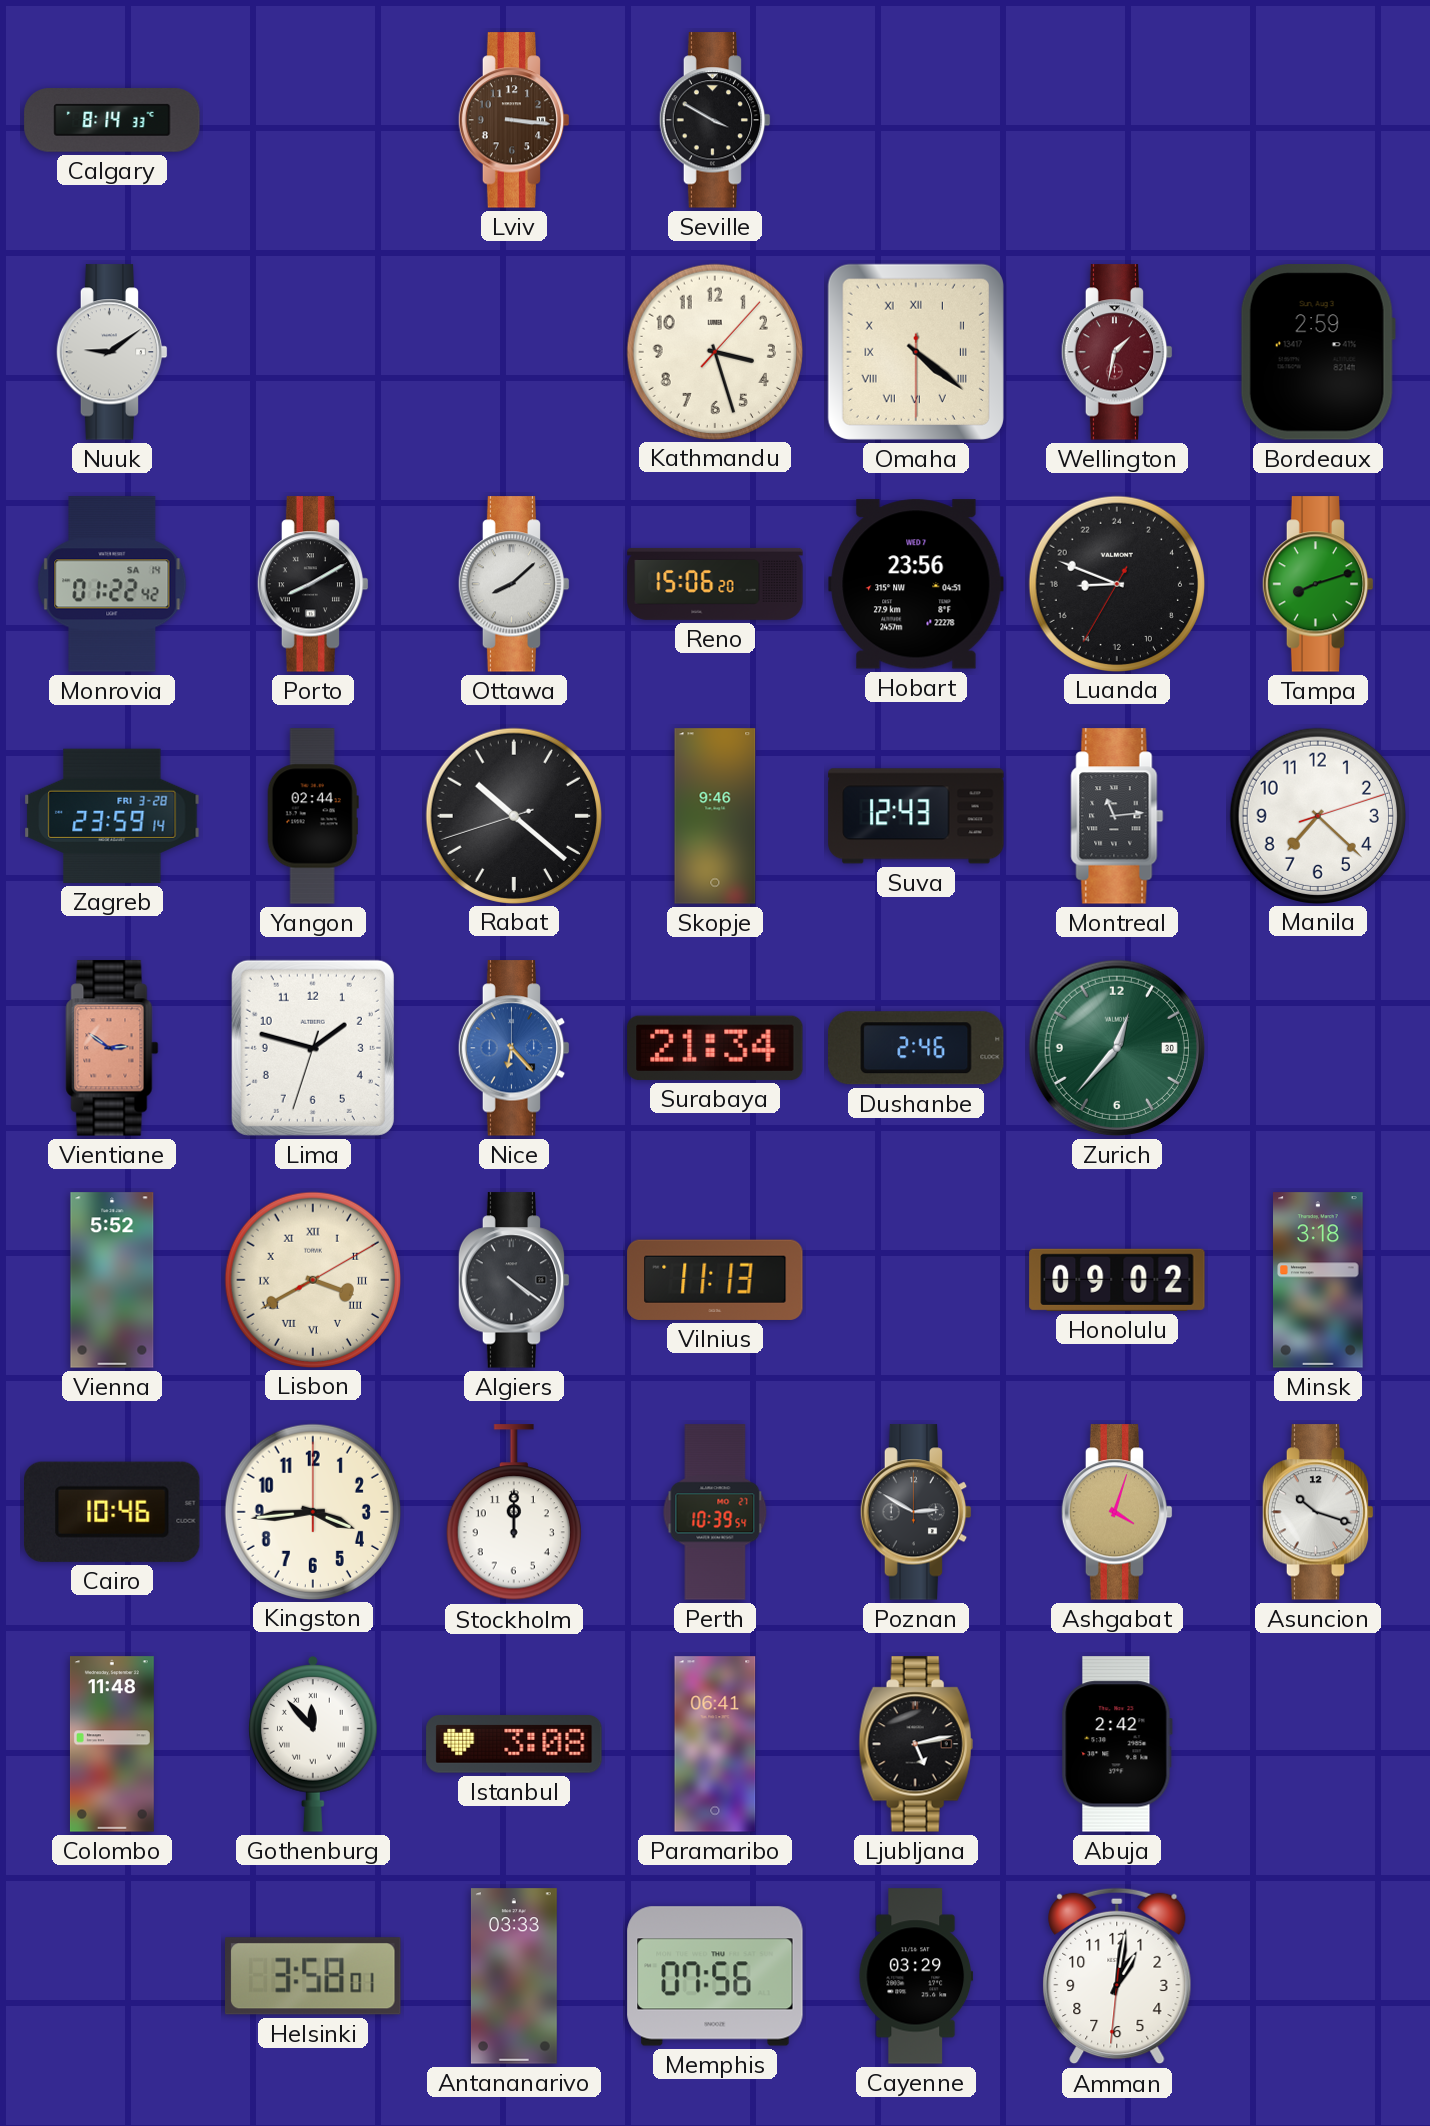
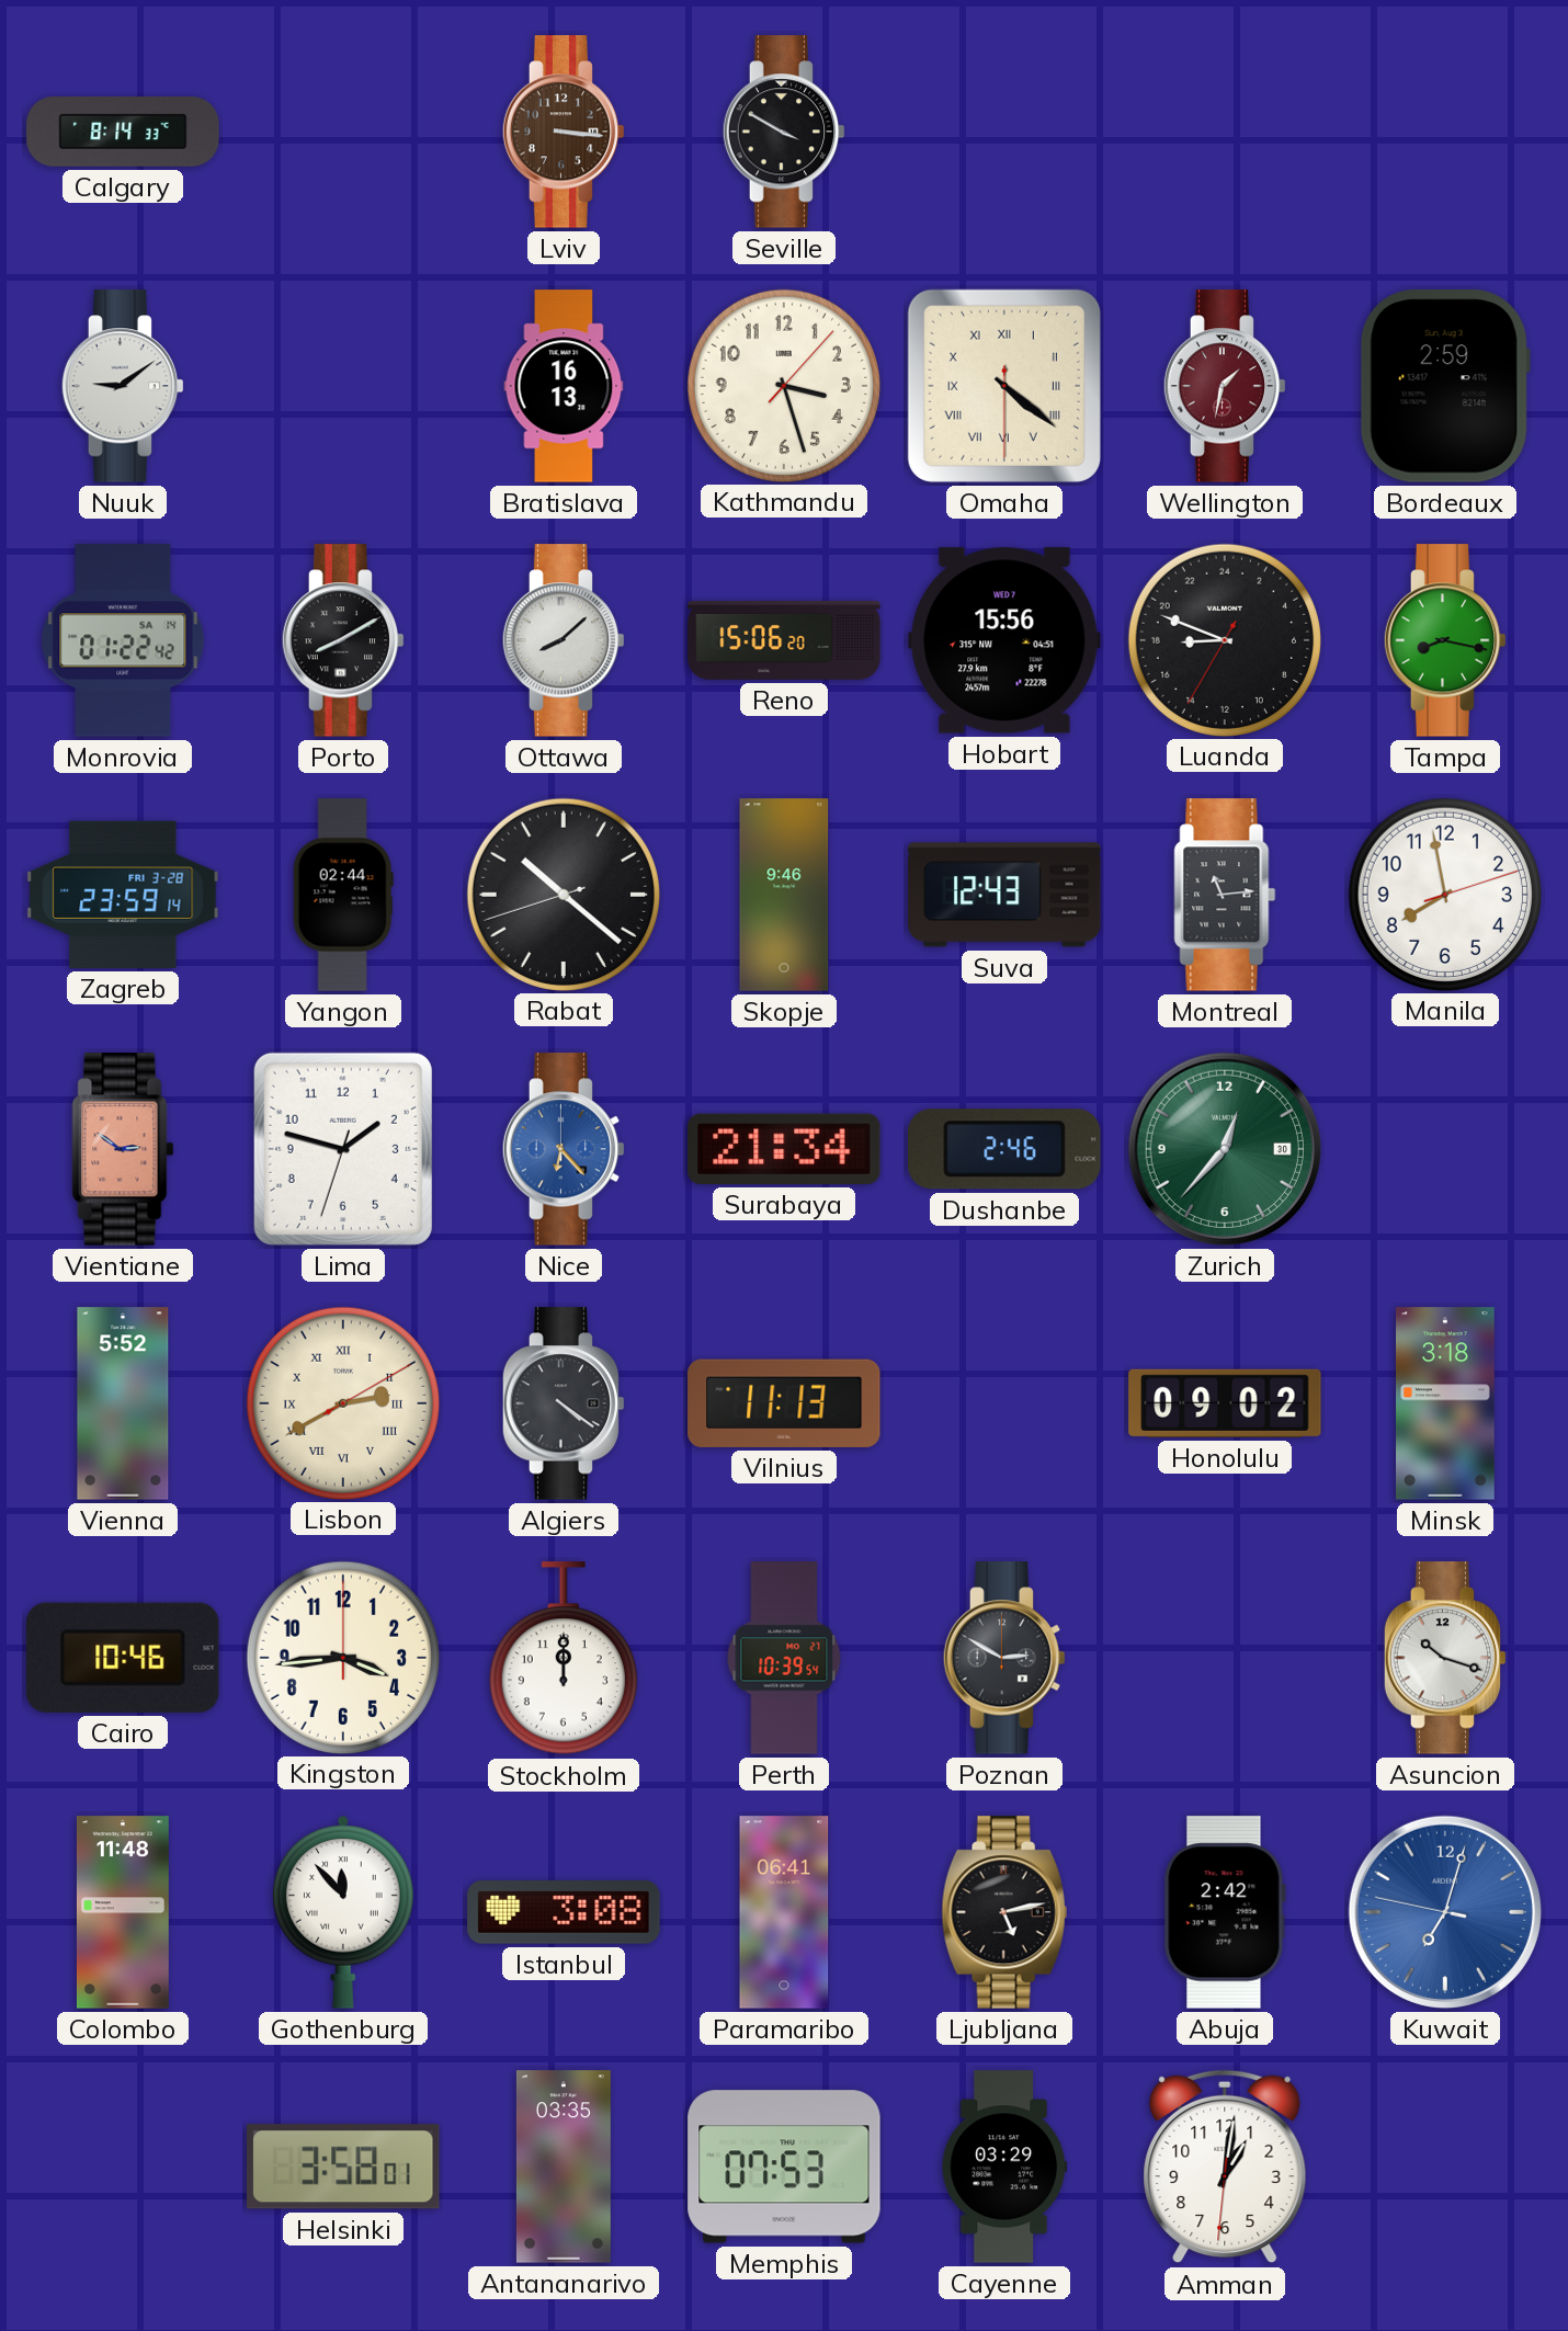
Bratislava: none -> 16:13 (564, 386)
Hobart: 23:56 -> 15:56 (1004, 640)
Tampa: 8:12 -> 8:17 (1445, 640)
Manila: 7:22 -> 7:58 (1444, 894)
Lisbon: 3:40 -> 2:40 (342, 1402)
Ashgabat: 4:03 -> none (1117, 1512)
Kuwait: none -> 7:02 (1445, 1912)
Antananarivo: 03:33 -> 03:35 (564, 2167)
Memphis: 07:56 -> 07:53 (784, 2167)
